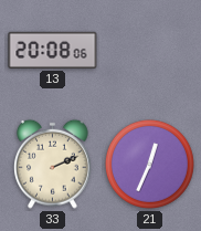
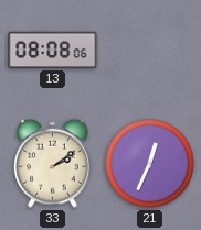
13: 20:08 -> 08:08 (53, 50)
33: 2:11 -> 2:09 (53, 163)
